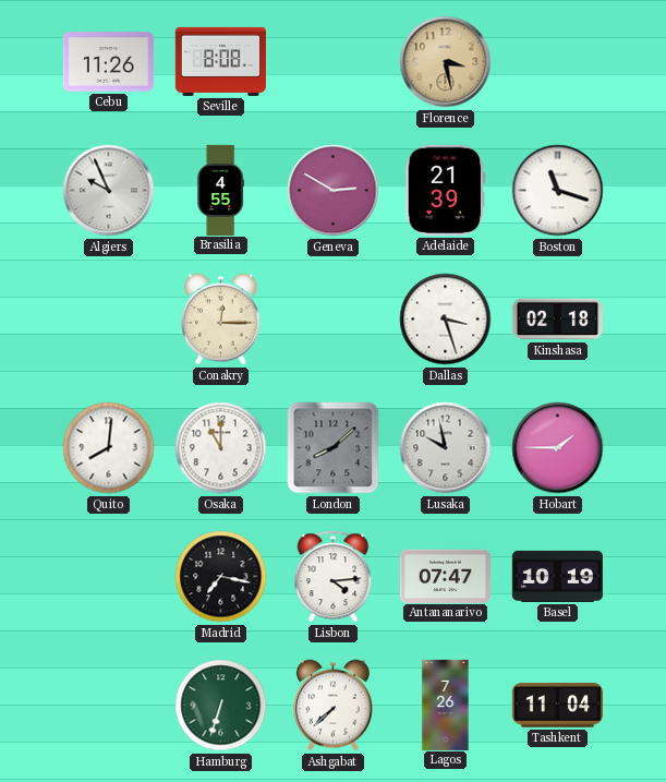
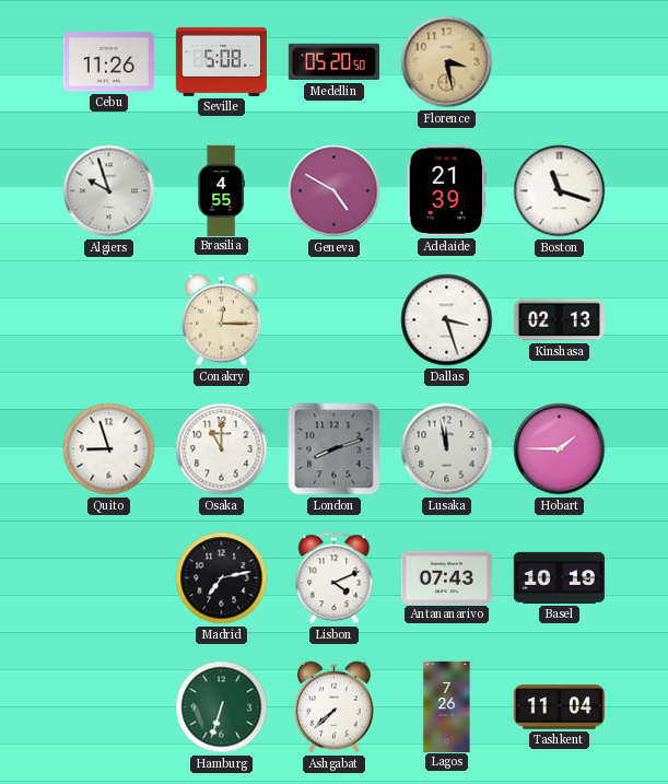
Seville: 8:08 -> 5:08 (221, 61)
Medellin: none -> 05:20 (333, 62)
Algiers: 9:56 -> 9:57 (109, 191)
Geneva: 2:50 -> 4:50 (335, 191)
Kinshasa: 02:18 -> 02:13 (559, 320)
Quito: 8:01 -> 8:57 (109, 449)
London: 8:08 -> 8:12 (335, 449)
Lusaka: 9:58 -> 11:58 (447, 449)
Madrid: 7:17 -> 7:13 (222, 578)
Lisbon: 4:14 -> 4:11 (335, 578)
Antananarivo: 07:47 -> 07:43 (446, 577)
